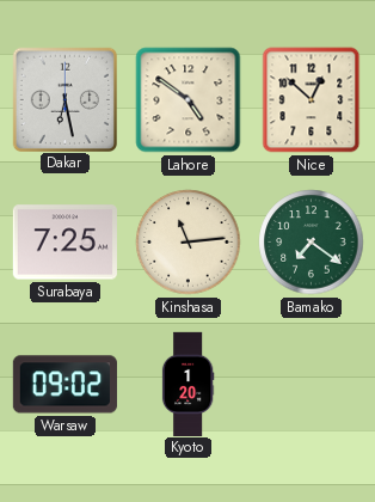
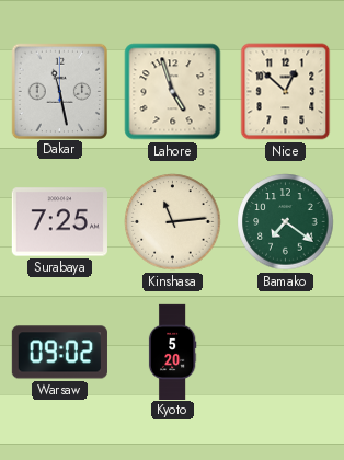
Dakar: 6:28 -> 11:28 (59, 91)
Lahore: 4:51 -> 4:57 (173, 92)
Kyoto: 1:20 -> 5:20 (172, 352)
